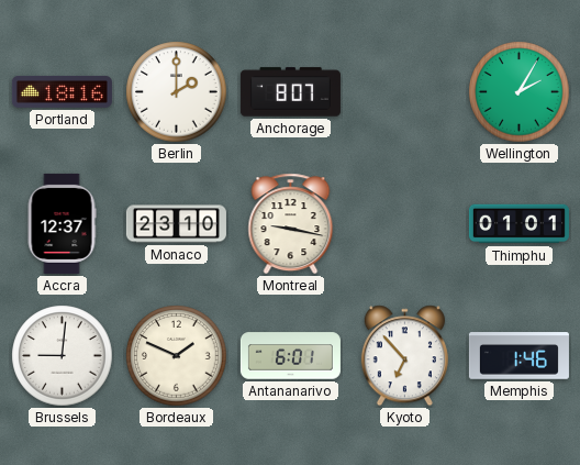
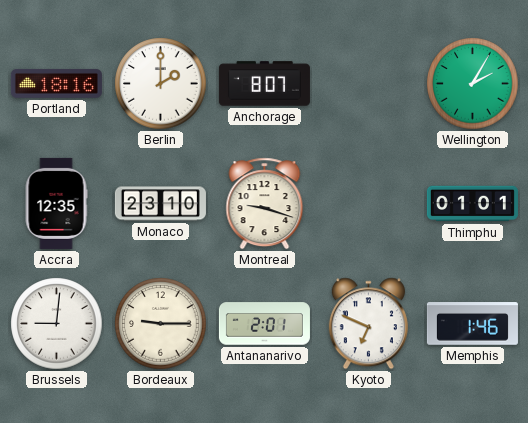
Accra: 12:37 -> 12:35 (56, 203)
Montreal: 9:17 -> 9:18 (265, 204)
Bordeaux: 1:49 -> 9:15 (161, 324)
Antananarivo: 6:01 -> 2:01 (264, 324)
Kyoto: 6:53 -> 6:49 (368, 324)
